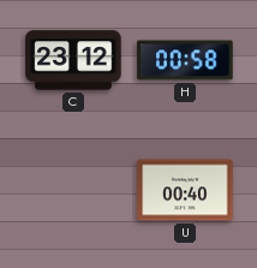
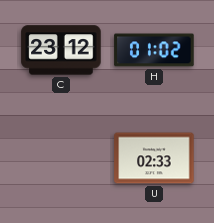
H: 00:58 -> 01:02 (154, 50)
U: 00:40 -> 02:33 (154, 158)
